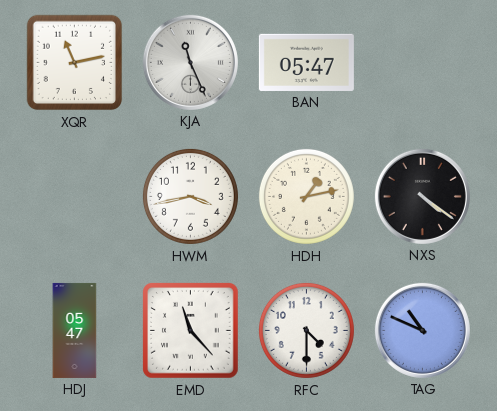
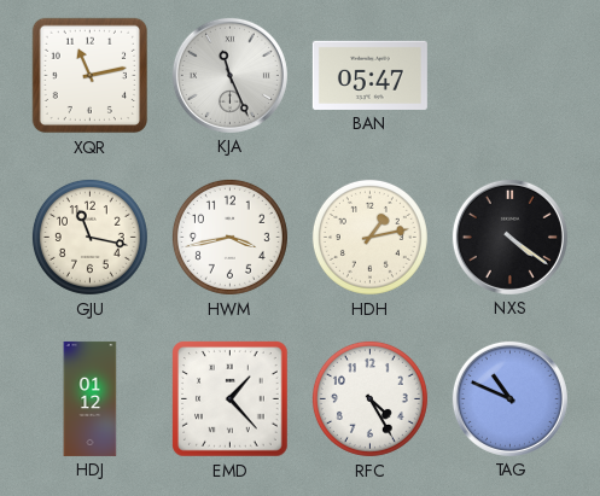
GJU: none -> 11:17 (89, 237)
HDJ: 05:47 -> 01:12 (91, 398)
EMD: 11:23 -> 1:23 (231, 399)
RFC: 4:30 -> 4:25 (369, 398)
